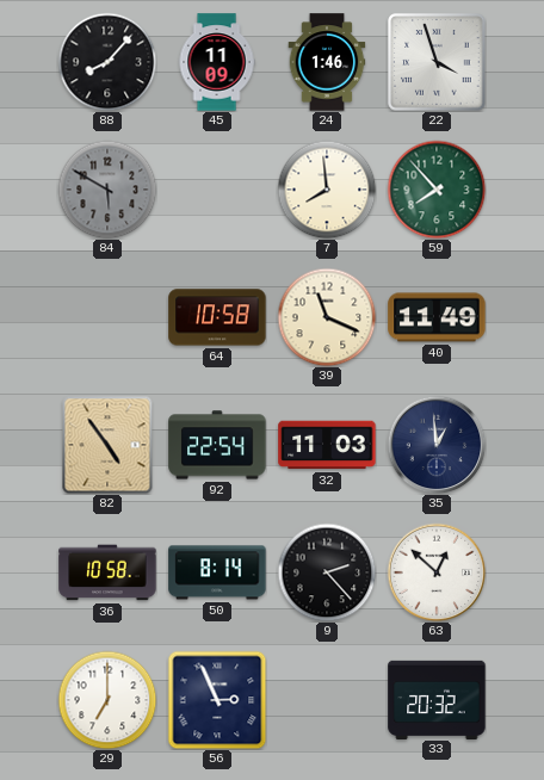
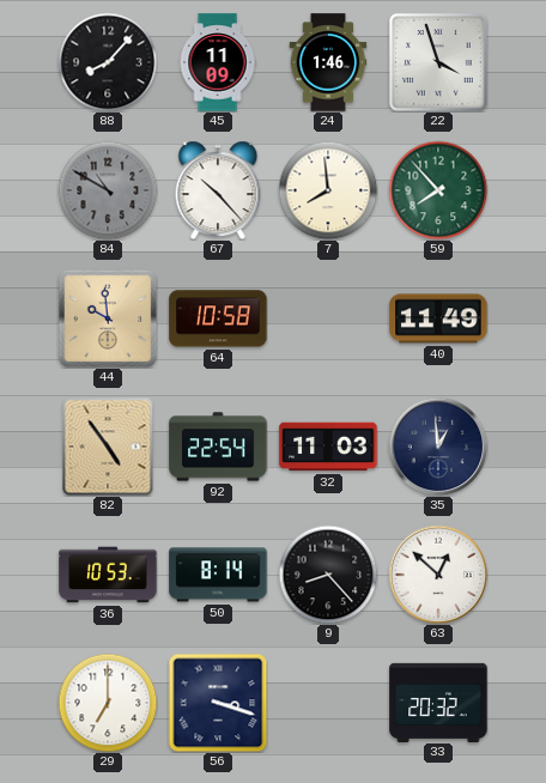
84: 5:50 -> 10:50 (108, 190)
67: none -> 10:23 (218, 190)
44: none -> 9:59 (108, 318)
39: 11:19 -> none (327, 317)
36: 10:58 -> 10:53 (108, 575)
9: 2:23 -> 8:23 (328, 575)
56: 2:56 -> 3:18 (218, 703)
